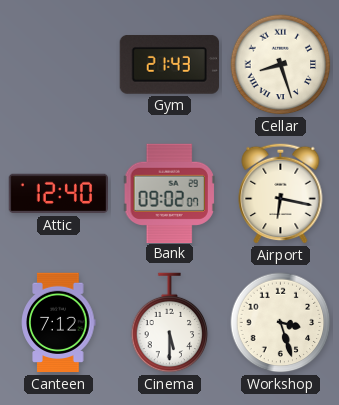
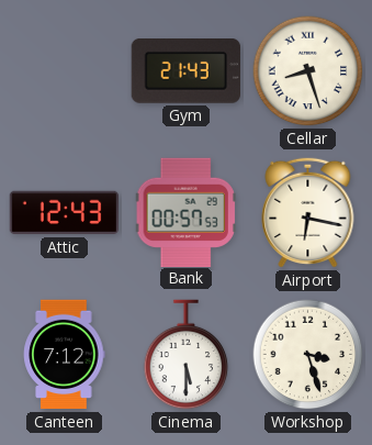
Attic: 12:40 -> 12:43 (64, 213)
Bank: 09:02 -> 00:57 (185, 212)
